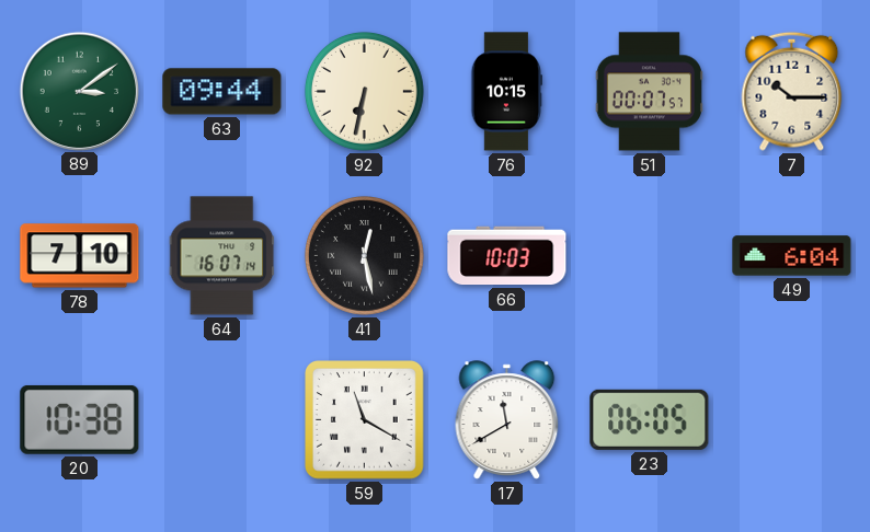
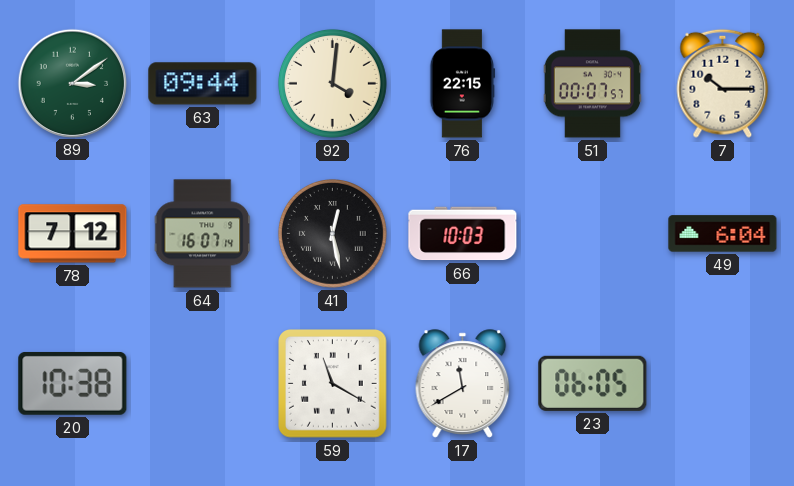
92: 6:32 -> 4:01 (332, 83)
76: 10:15 -> 22:15 (463, 84)
78: 7:10 -> 7:12 (73, 234)
